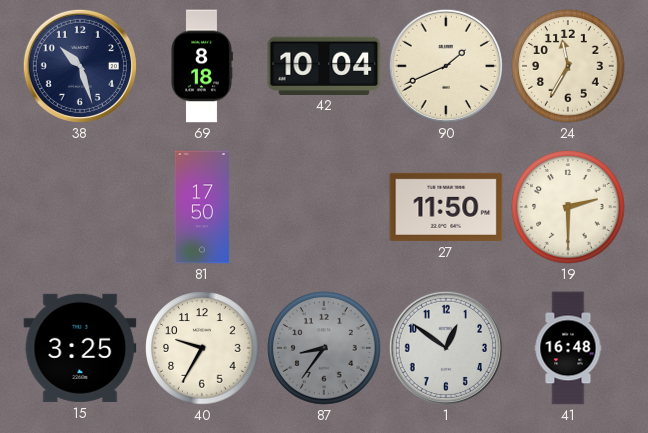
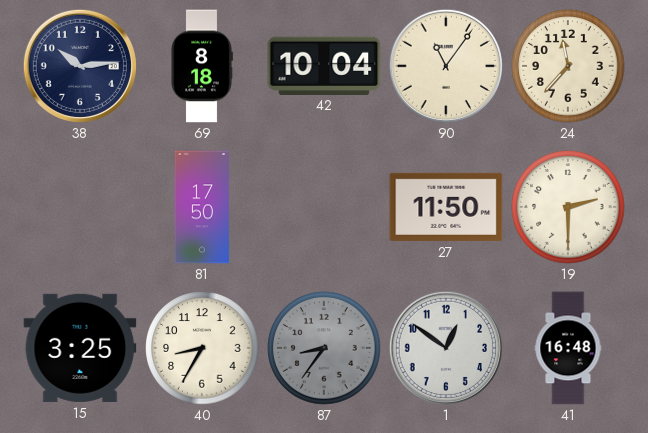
38: 10:27 -> 10:14 (80, 66)
90: 1:41 -> 11:06 (446, 66)
24: 11:35 -> 11:37 (568, 66)
40: 9:35 -> 8:35 (202, 348)
